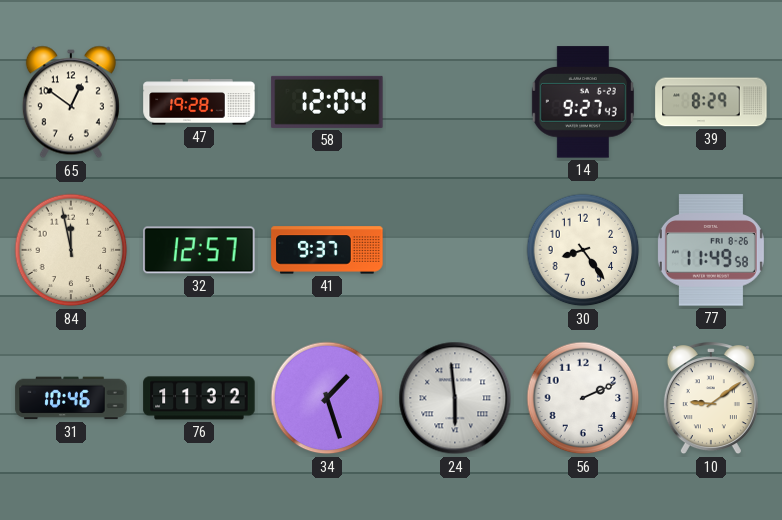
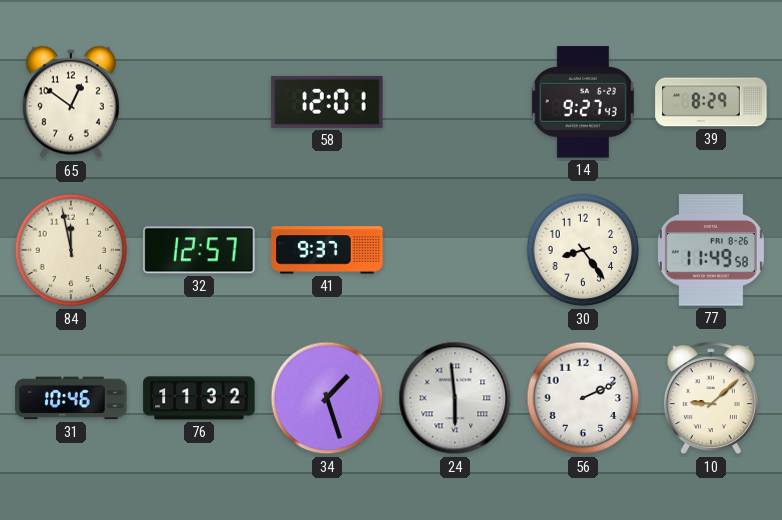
47: 19:28 -> none (199, 102)
58: 12:04 -> 12:01 (327, 102)
10: 9:09 -> 9:08 (711, 399)
